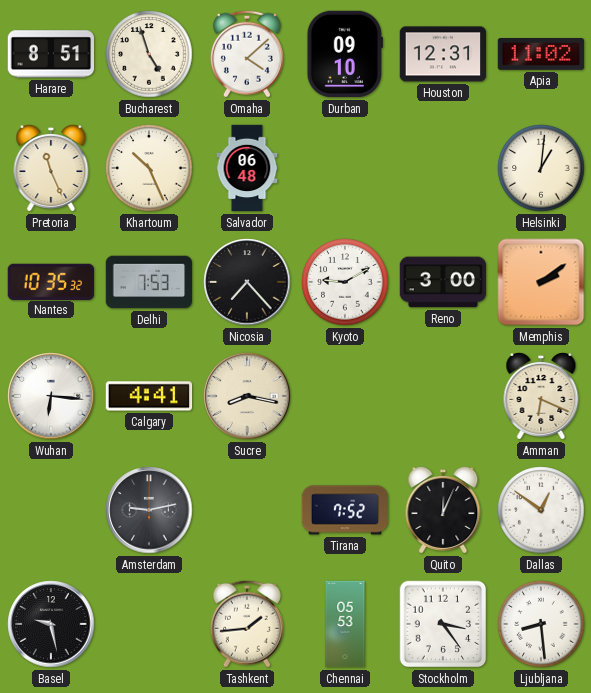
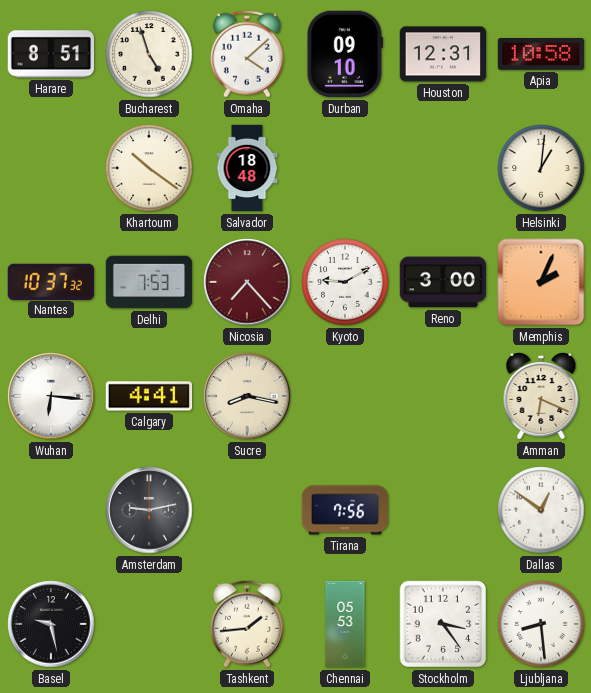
Apia: 11:02 -> 10:58 (541, 55)
Pretoria: 11:26 -> none (51, 169)
Khartoum: 10:26 -> 10:21 (149, 168)
Salvador: 06:48 -> 18:48 (247, 168)
Nantes: 10:35 -> 10:37 (50, 281)
Nicosia dial: black -> burgundy (247, 282)
Memphis: 2:09 -> 2:04 (541, 282)
Tirana: 7:52 -> 7:56 (345, 510)
Quito: 12:04 -> none (443, 511)
